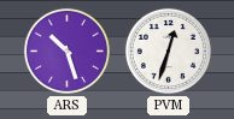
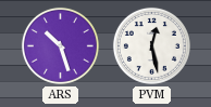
PVM: 12:33 -> 12:28 (151, 45)
